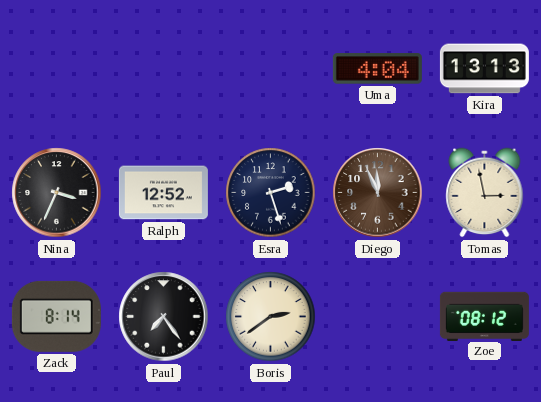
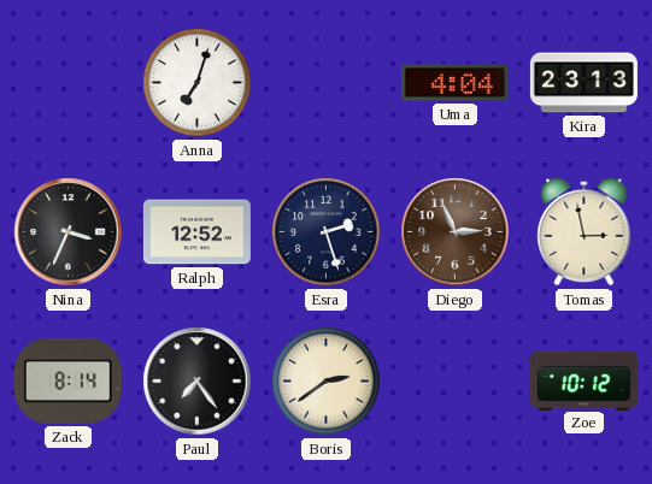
Anna: none -> 7:03 (198, 83)
Kira: 13:13 -> 23:13 (583, 83)
Diego: 11:56 -> 2:56 (456, 232)
Zoe: 08:12 -> 10:12 (583, 380)
